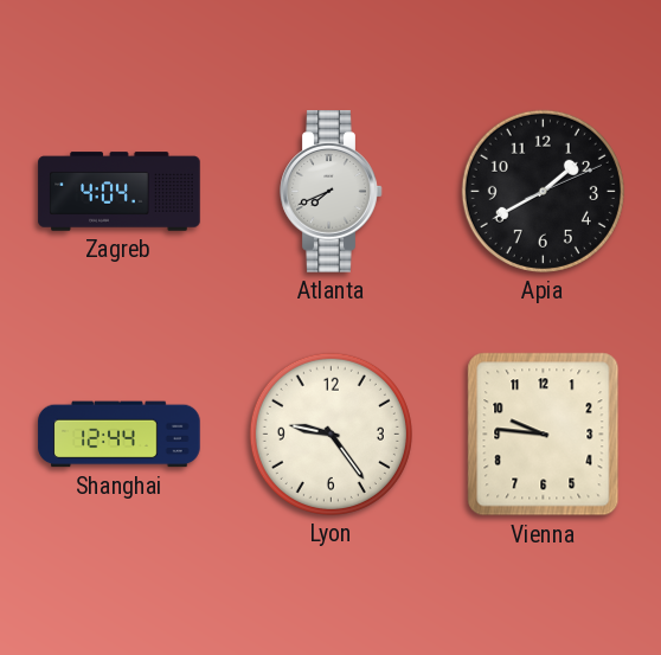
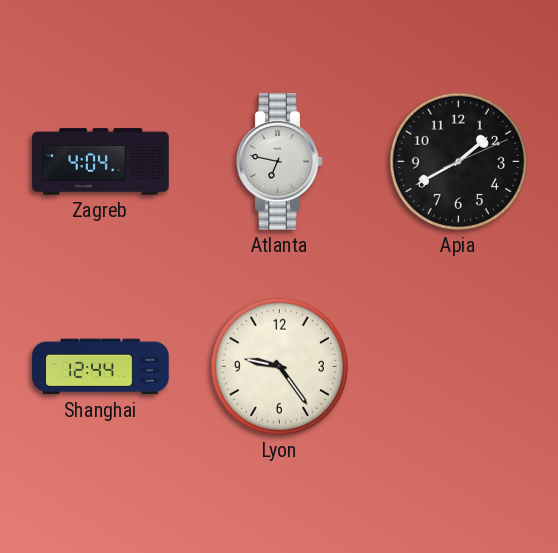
Atlanta: 7:41 -> 6:47 (280, 162)
Vienna: 9:46 -> none (544, 435)
